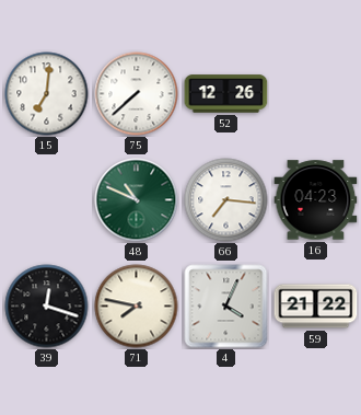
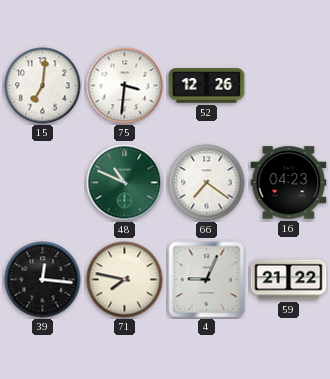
75: 7:38 -> 3:31 (125, 86)
66: 7:16 -> 7:21 (207, 183)
39: 12:18 -> 12:16 (43, 280)
4: 4:04 -> 9:04 (207, 280)
